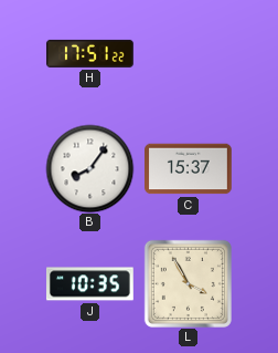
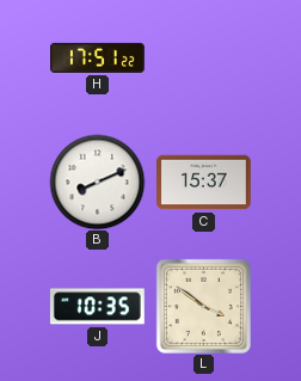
B: 8:06 -> 8:11 (97, 182)
L: 3:55 -> 3:51 (203, 306)
